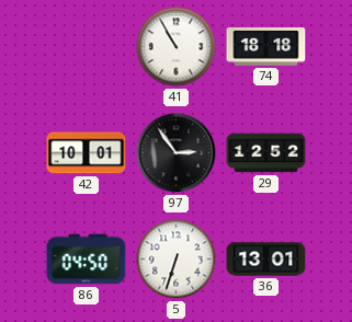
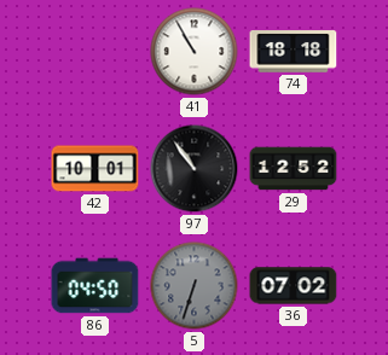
97: 2:54 -> 10:54 (195, 169)
5 dial: white -> grey (195, 286)
36: 13:01 -> 07:02 (294, 286)
